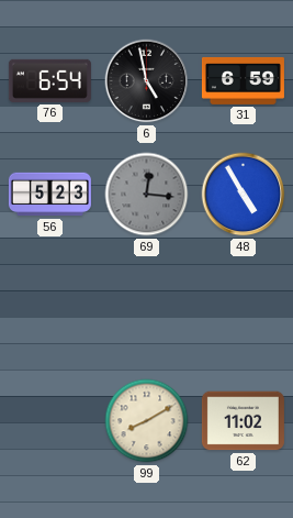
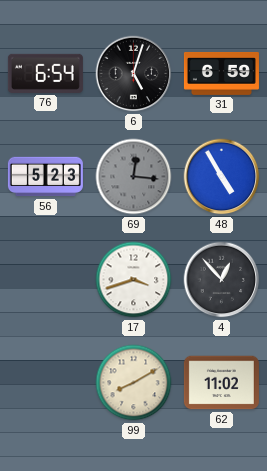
6: 4:58 -> 5:03 (134, 74)
17: none -> 3:42 (134, 280)
4: none -> 12:53 (222, 280)
